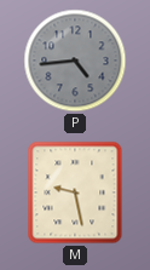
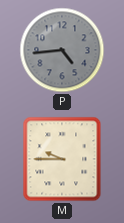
M: 9:28 -> 9:45 (62, 159)
